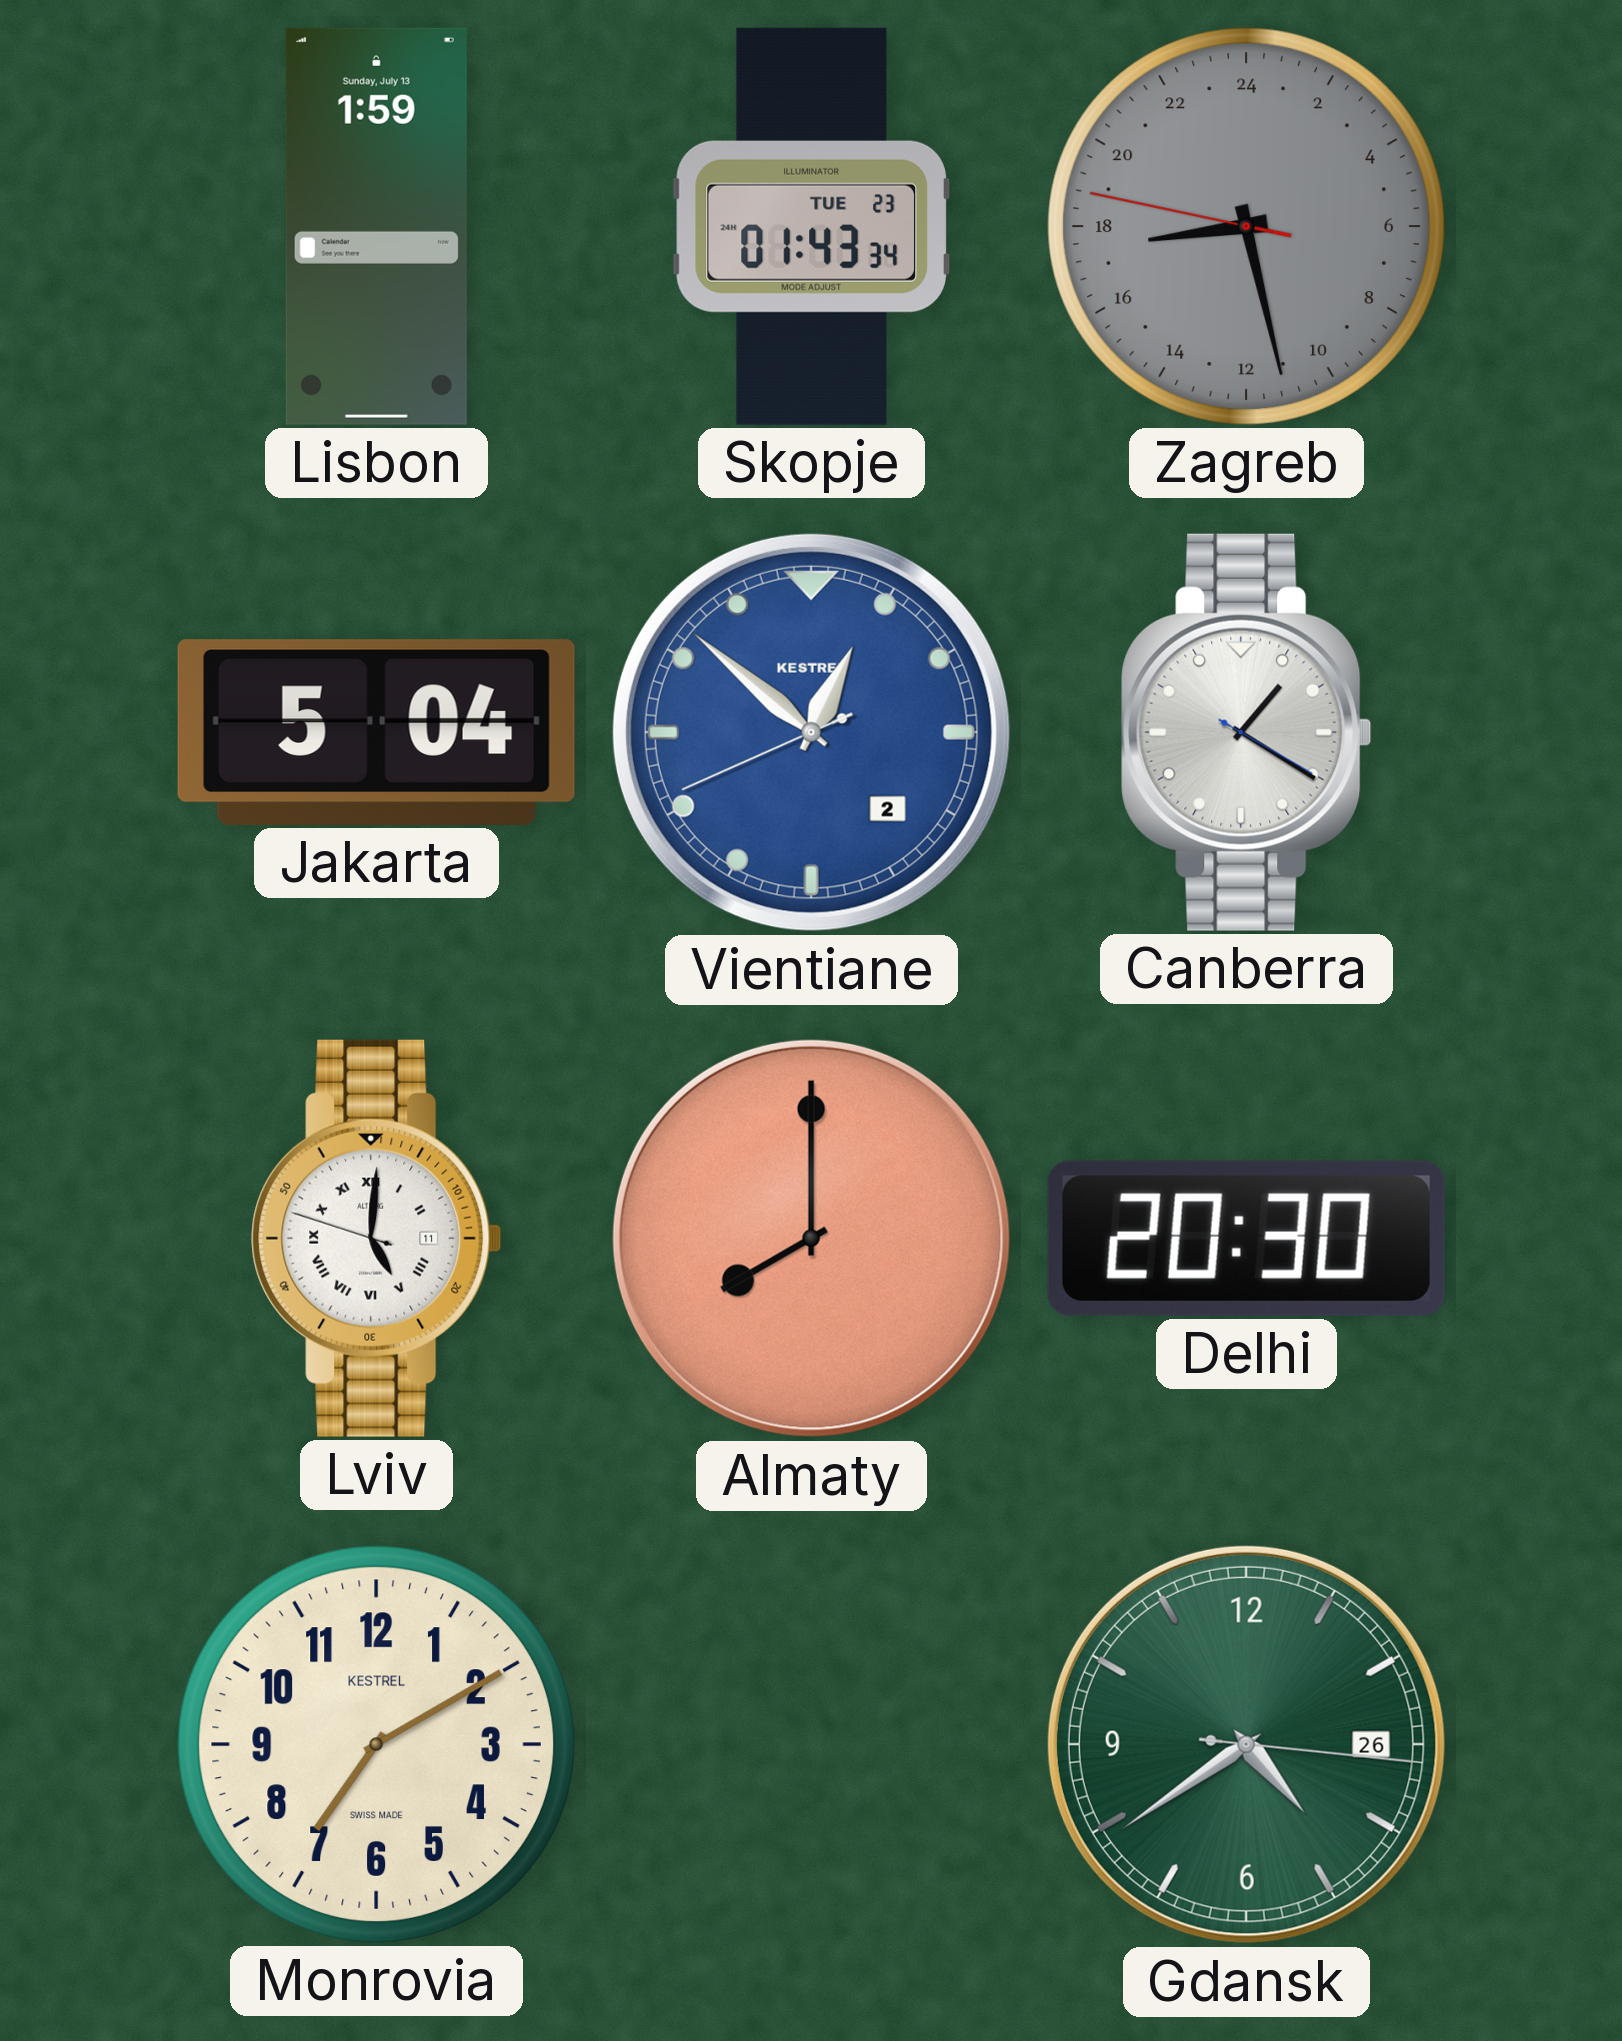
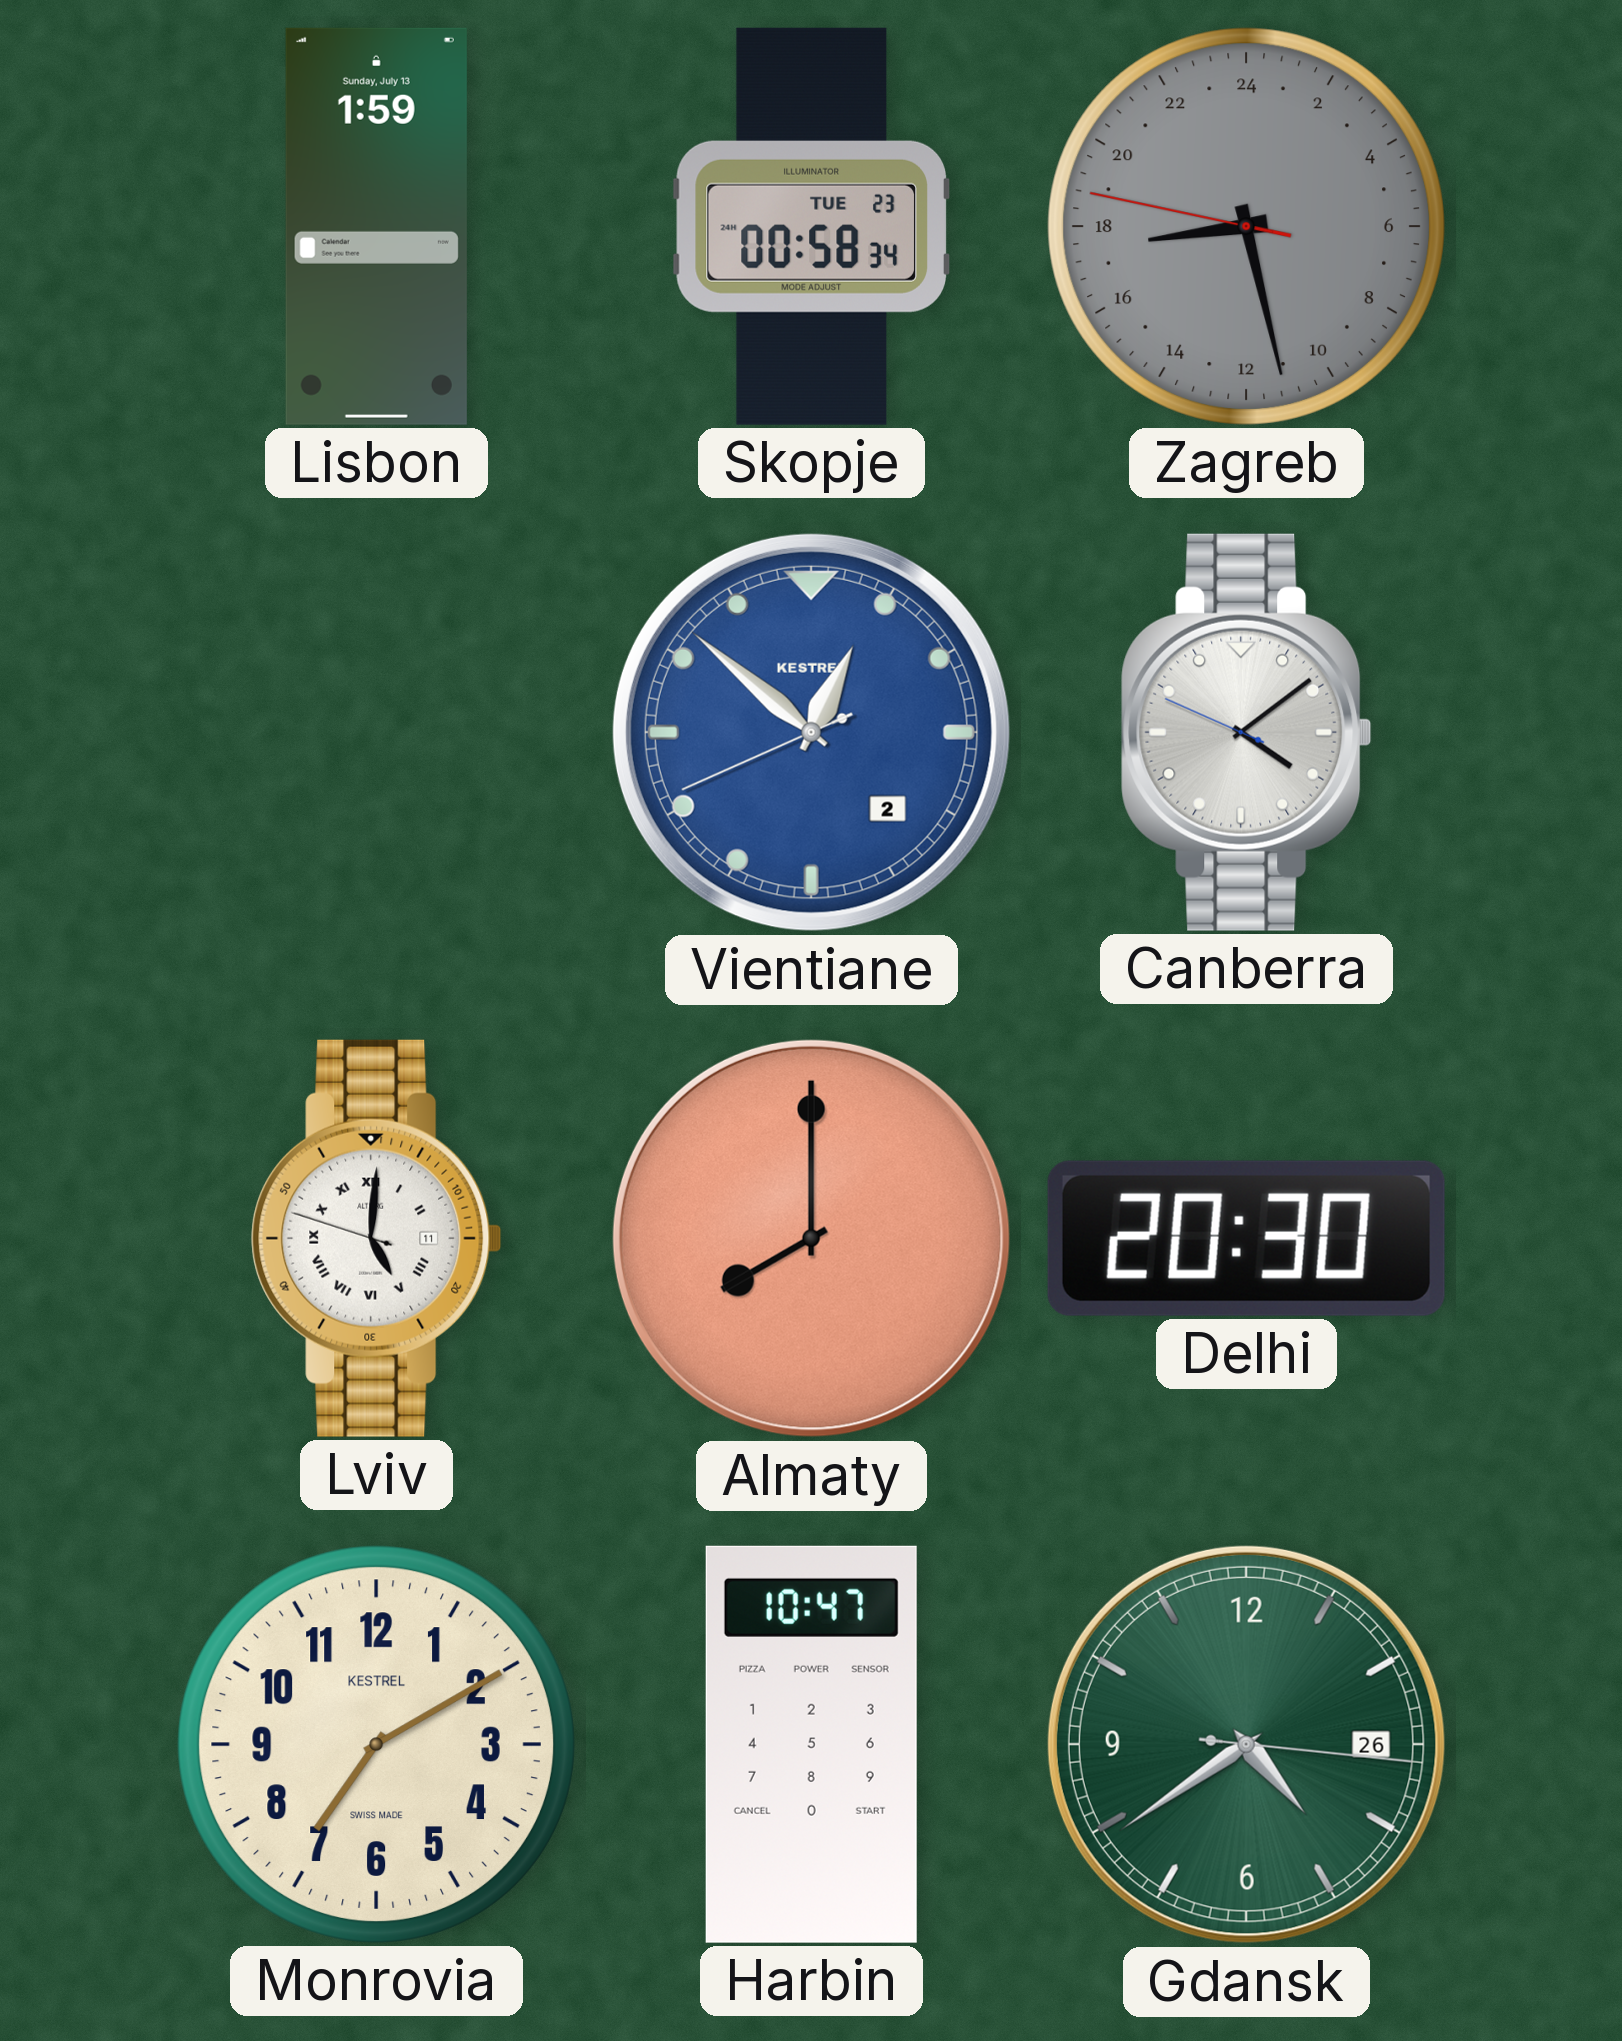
Skopje: 01:43 -> 00:58 (811, 226)
Jakarta: 5:04 -> none (376, 732)
Canberra: 1:20 -> 4:08 (1247, 732)
Harbin: none -> 10:47 (811, 1744)
